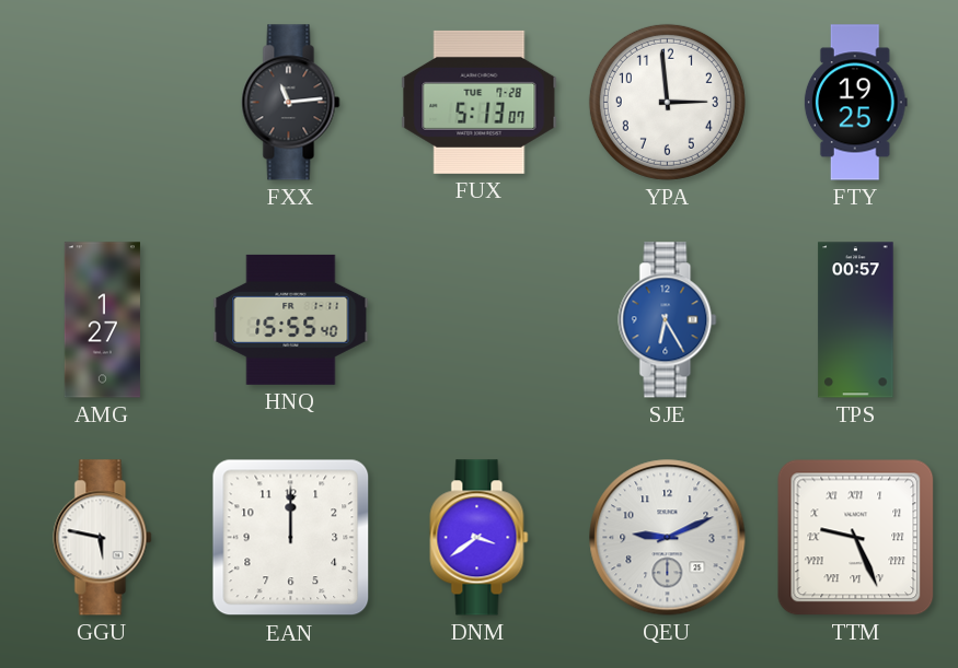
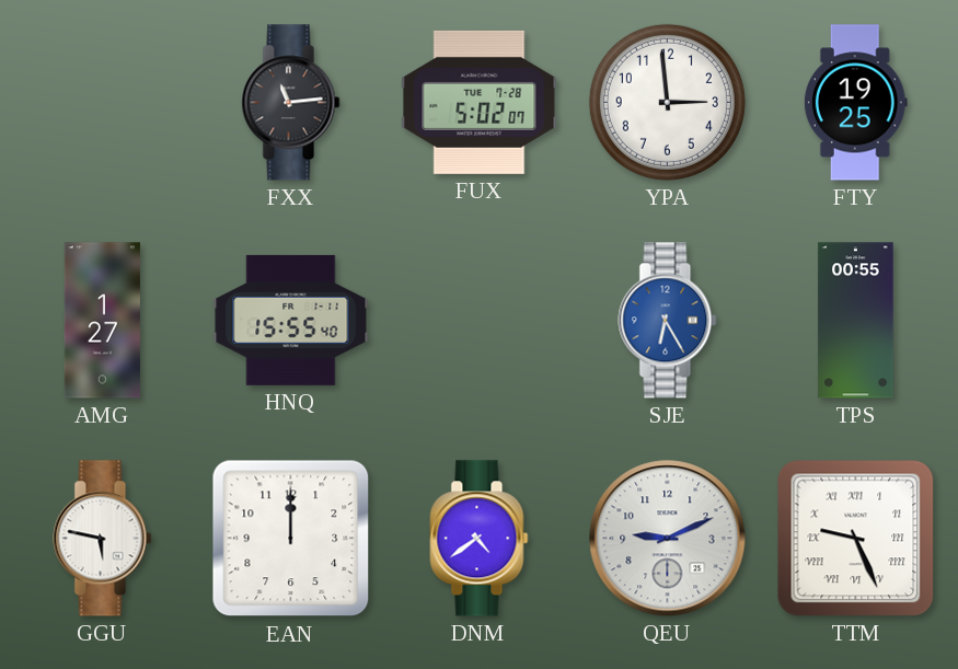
FUX: 5:13 -> 5:02 (480, 102)
TPS: 00:57 -> 00:55 (856, 321)
DNM: 3:39 -> 4:39 (480, 539)
